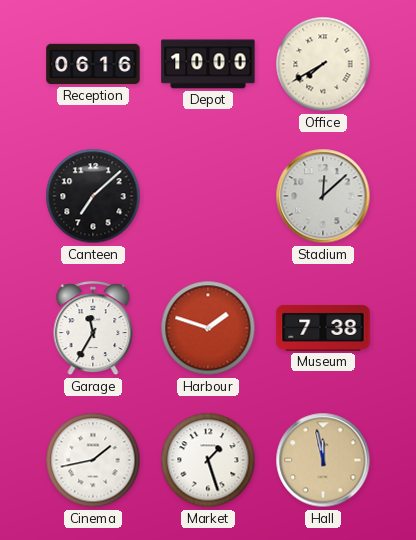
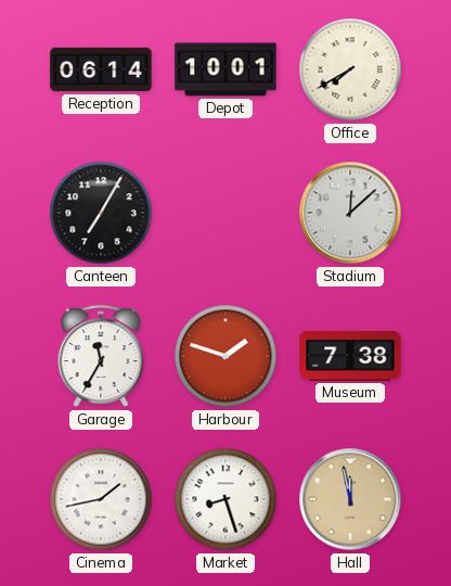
Reception: 06:16 -> 06:14 (101, 69)
Depot: 10:00 -> 10:01 (225, 69)
Canteen: 7:08 -> 7:05 (101, 213)
Market: 1:27 -> 8:27 (225, 499)
